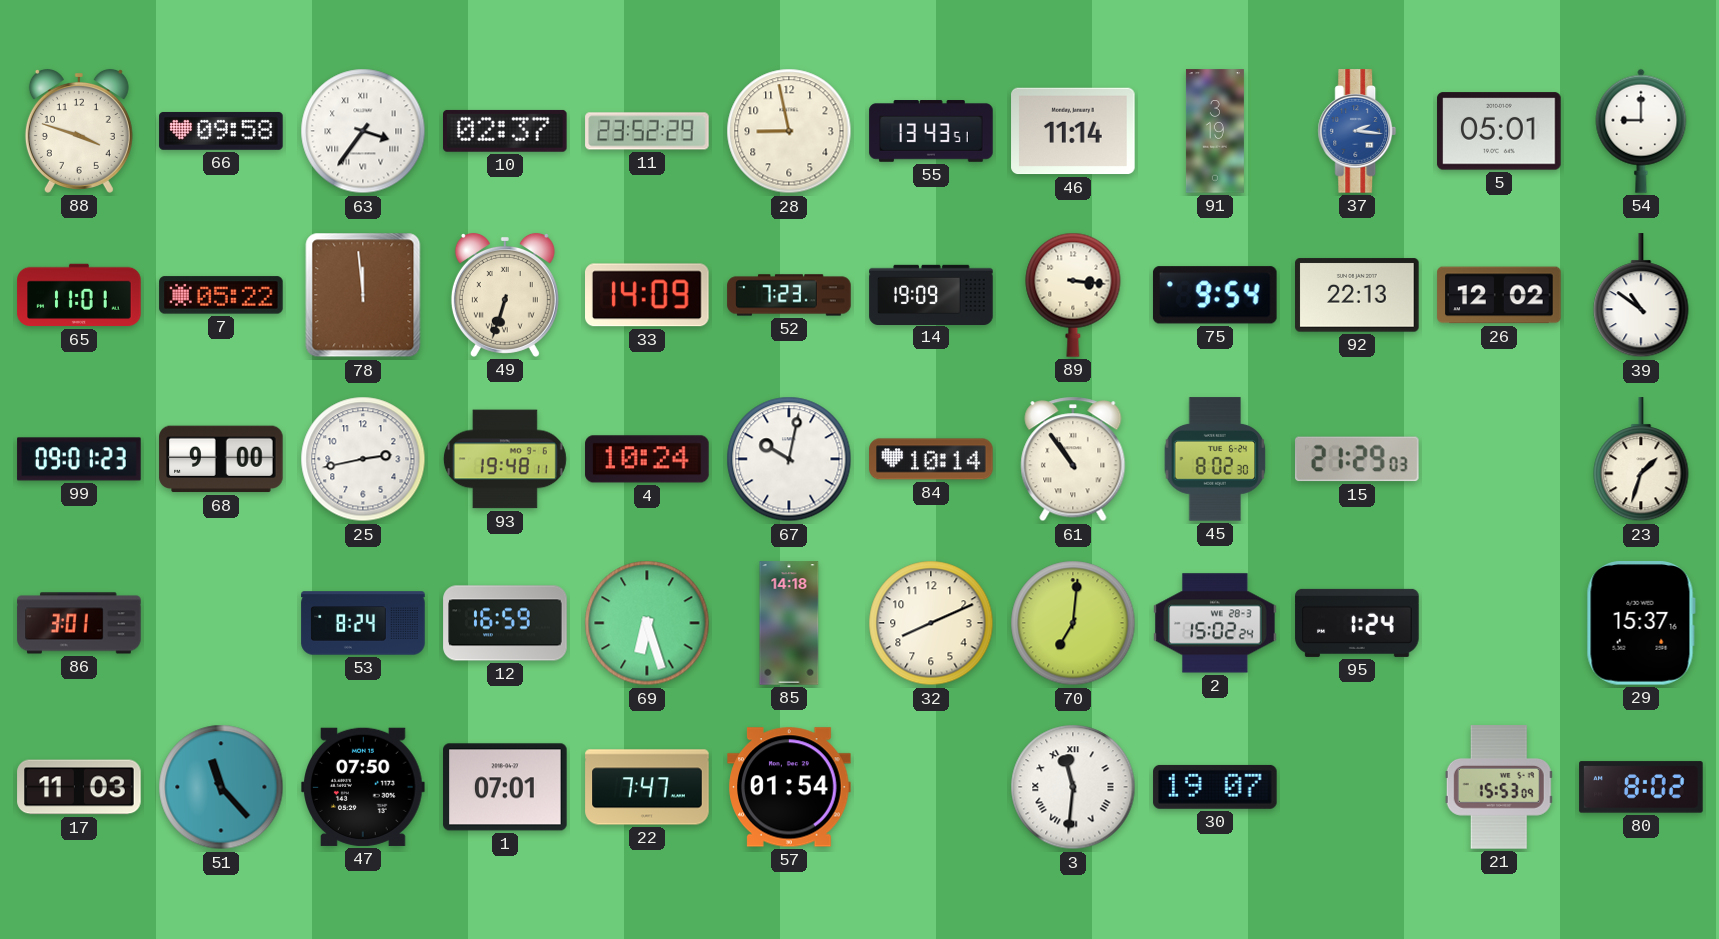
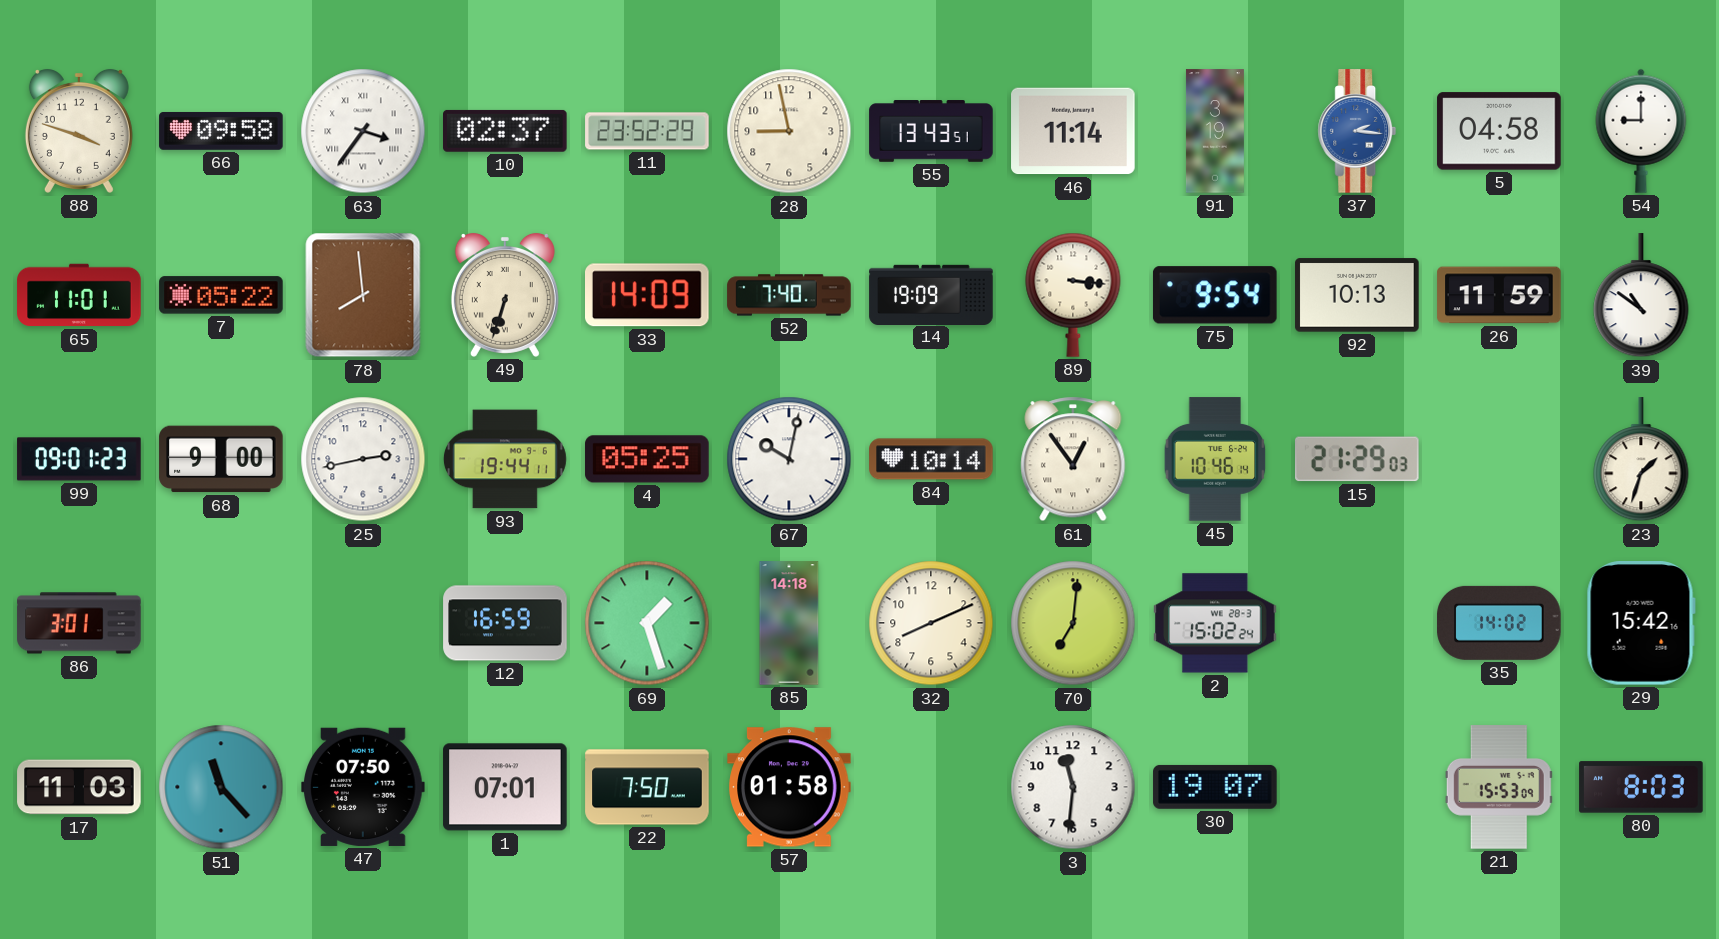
5: 05:01 -> 04:58 (1499, 131)
78: 11:59 -> 7:59 (363, 295)
52: 7:23 -> 7:40 (789, 295)
92: 22:13 -> 10:13 (1357, 295)
26: 12:02 -> 11:59 (1499, 295)
93: 19:48 -> 19:44 (505, 459)
4: 10:24 -> 05:25 (647, 459)
61: 10:54 -> 12:54 (1073, 459)
45: 8:02 -> 10:46 (1215, 459)
53: 8:24 -> none (363, 623)
69: 6:27 -> 1:27 (647, 623)
95: 1:24 -> none (1357, 623)
35: none -> 14:02 (1499, 623)
29: 15:37 -> 15:42 (1641, 624)
22: 7:47 -> 7:50 (647, 787)
57: 01:54 -> 01:58 (789, 787)
3 numerals: Roman -> Arabic (1073, 787)
80: 8:02 -> 8:03 (1641, 787)
